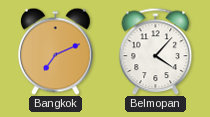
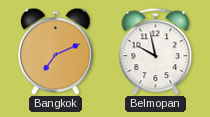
Belmopan: 4:07 -> 9:58 (156, 51)
